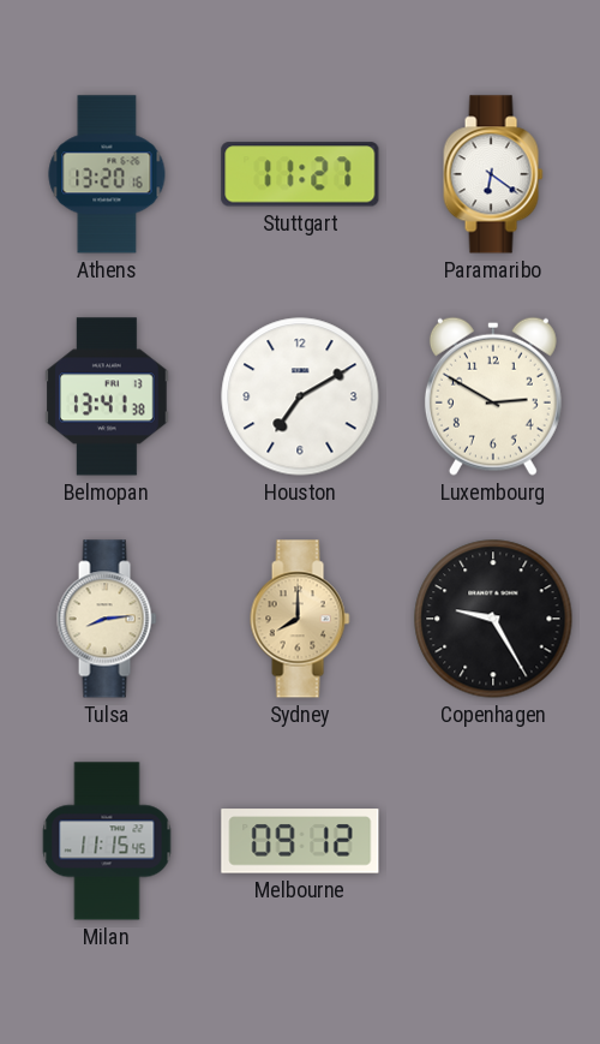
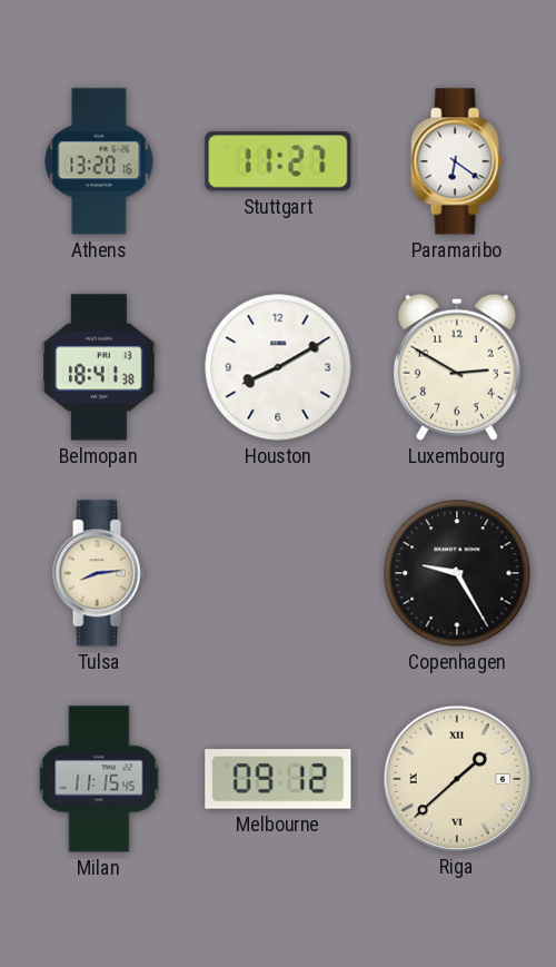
Belmopan: 13:41 -> 18:41 (99, 367)
Houston: 7:10 -> 8:10 (278, 367)
Sydney: 8:00 -> none (300, 619)
Riga: none -> 1:38 (456, 778)
